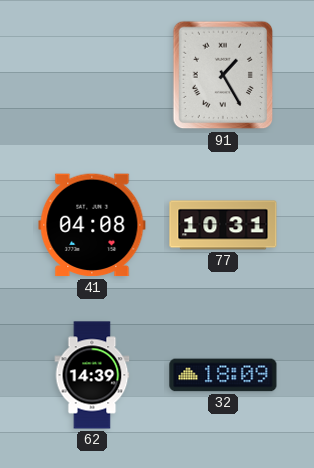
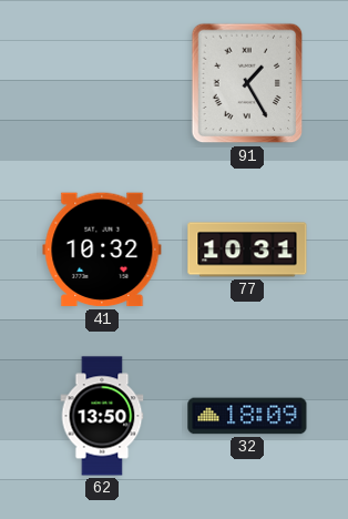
41: 04:08 -> 10:32 (102, 250)
62: 14:39 -> 13:50 (102, 416)
